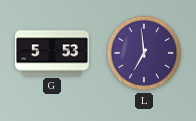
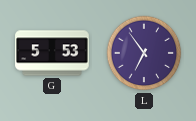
L: 6:59 -> 6:54 (144, 53)
